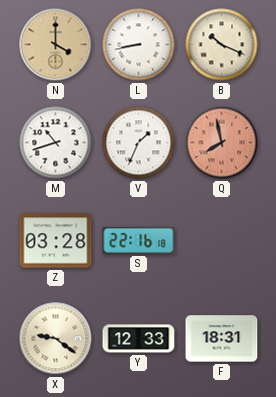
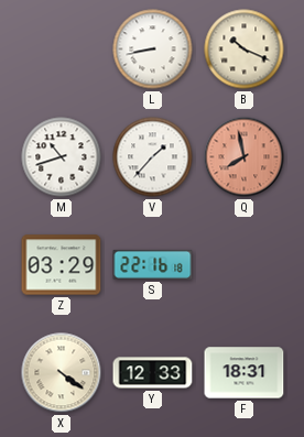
N: 4:00 -> none (56, 45)
V: 1:34 -> 1:37 (153, 157)
Z: 03:28 -> 03:29 (62, 265)
X: 9:21 -> 4:21 (62, 373)
